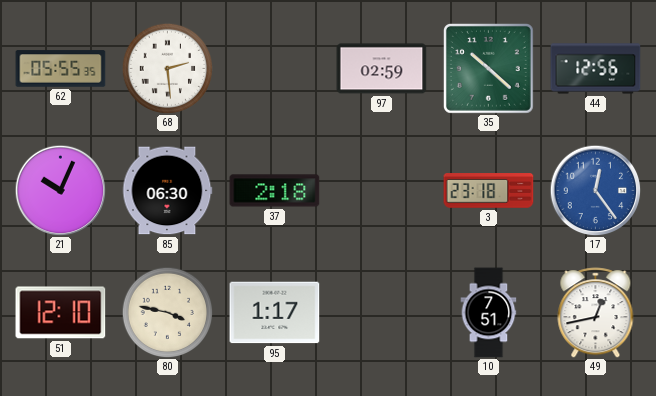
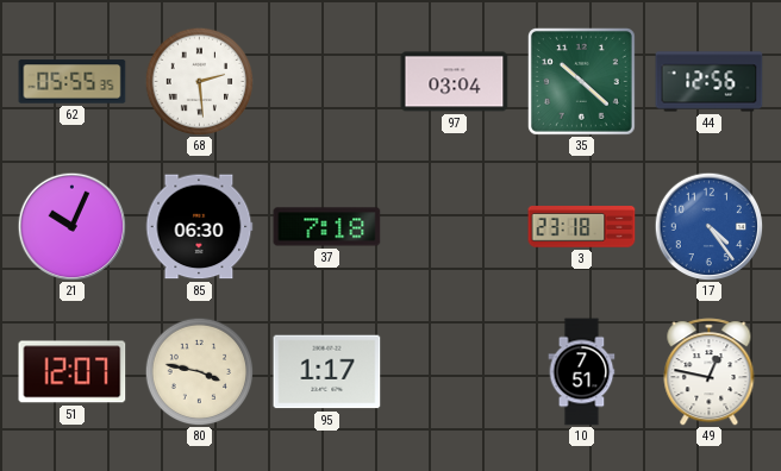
97: 02:59 -> 03:04 (455, 82)
37: 2:18 -> 7:18 (327, 227)
17: 12:24 -> 4:24 (708, 226)
51: 12:10 -> 12:07 (73, 372)
49: 12:43 -> 12:47 (710, 372)
